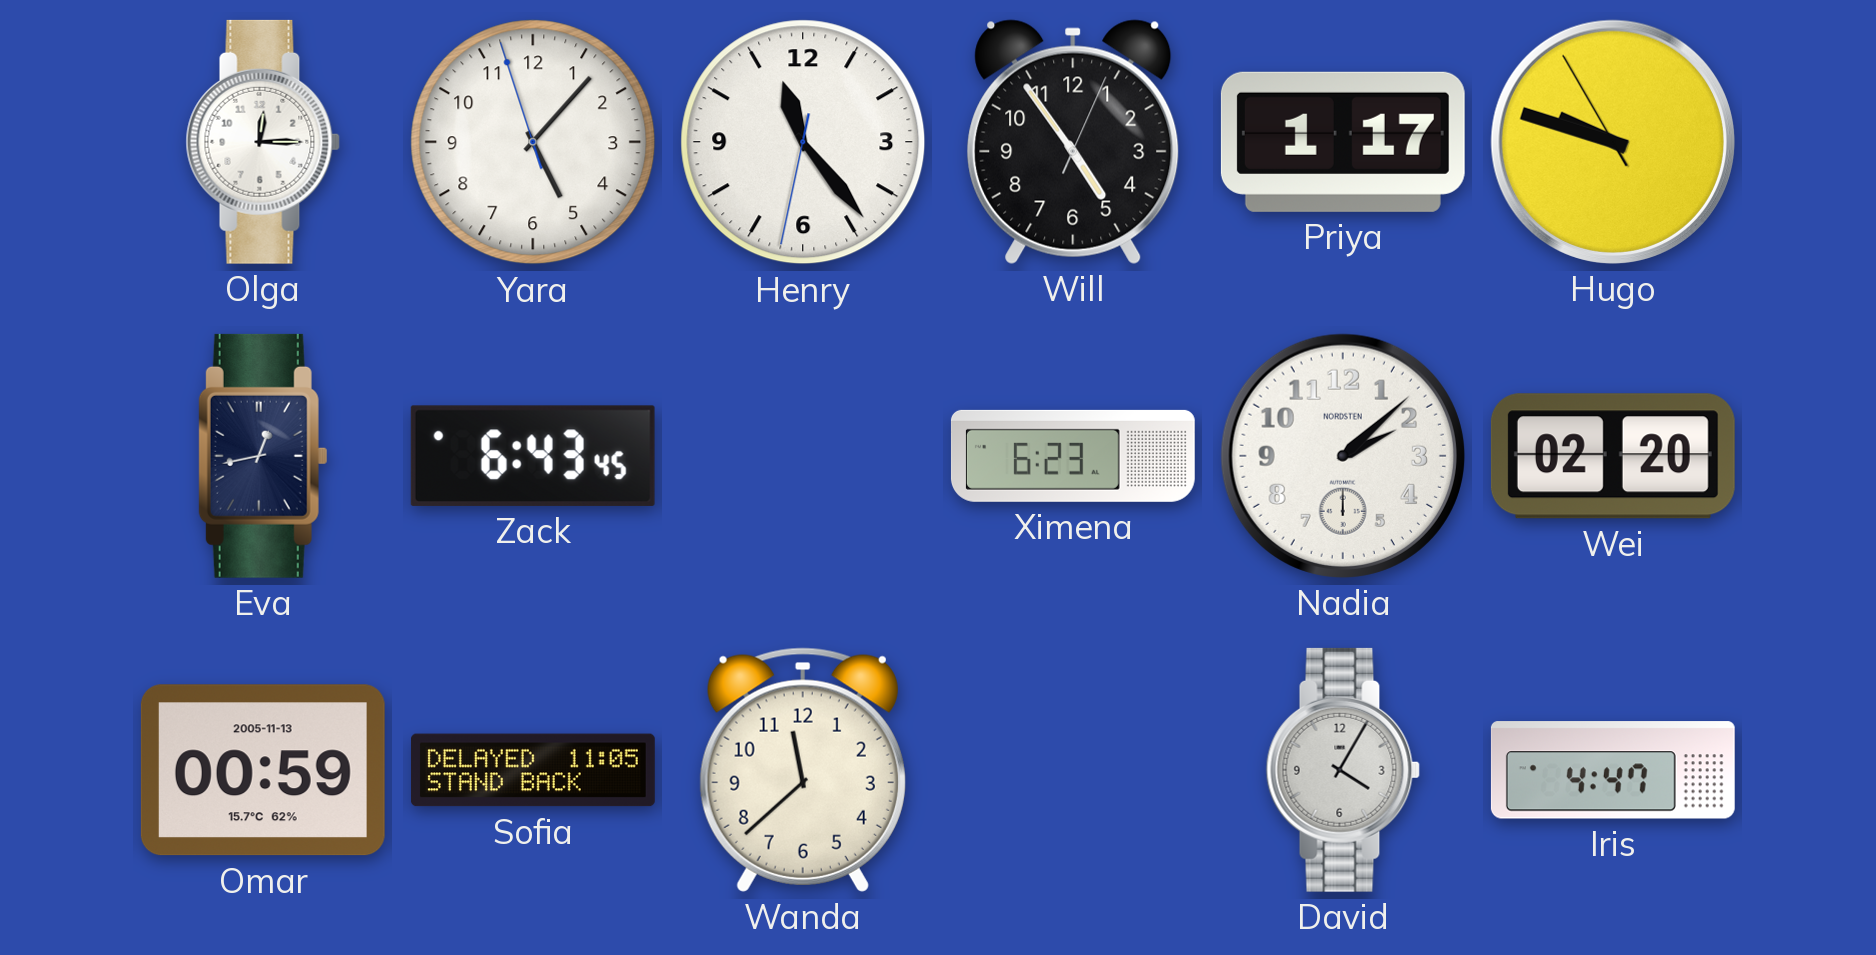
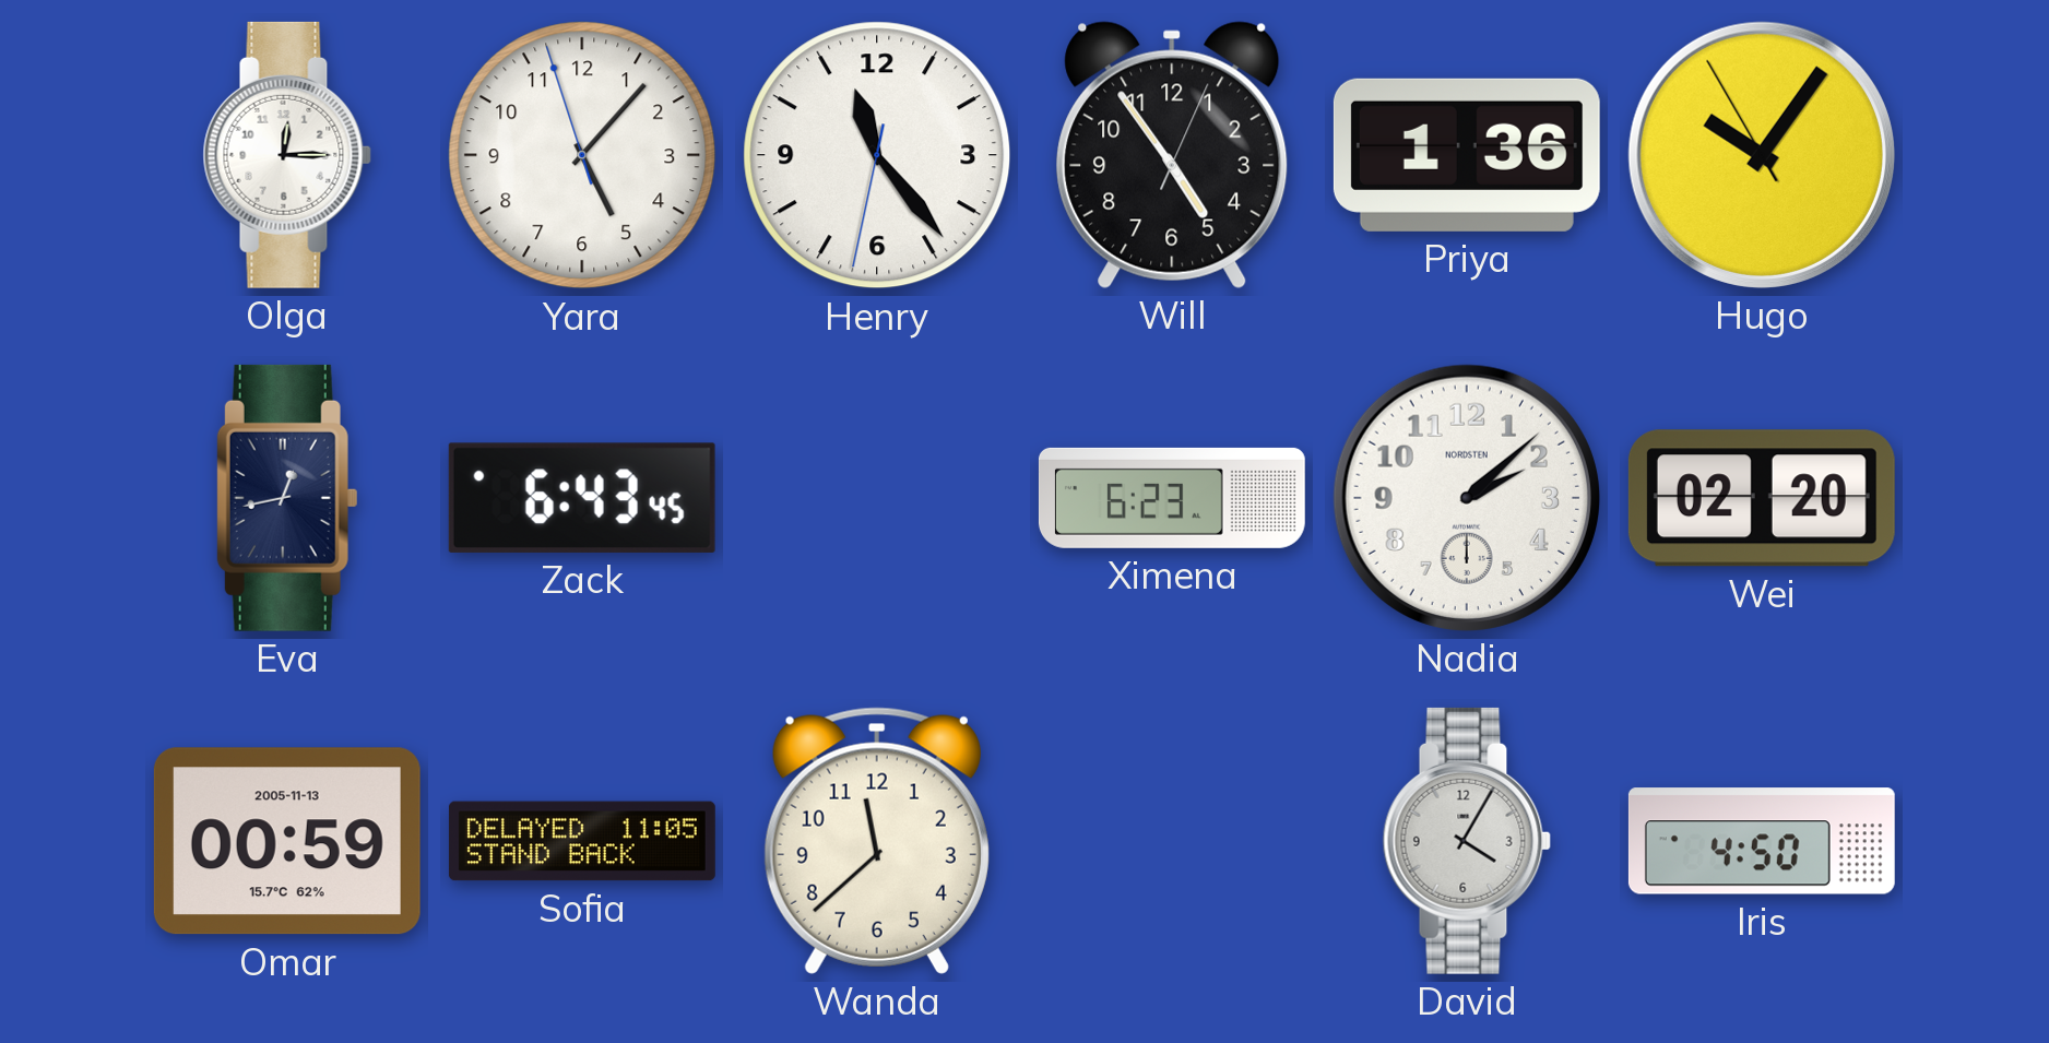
Priya: 1:17 -> 1:36 (1467, 155)
Hugo: 9:47 -> 10:05 (1762, 155)
Iris: 4:47 -> 4:50 (1762, 841)
